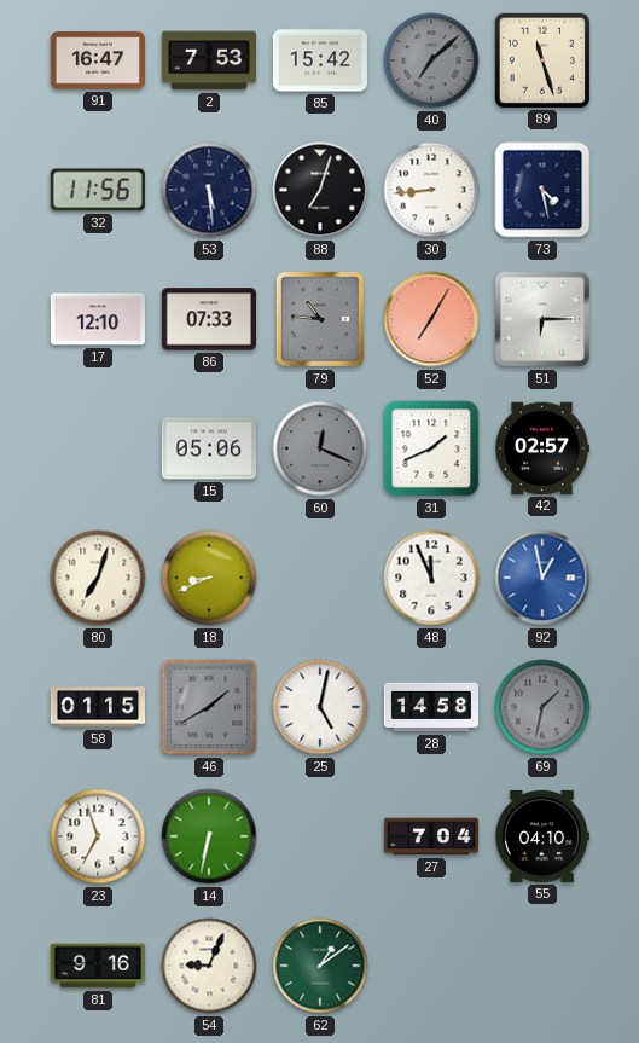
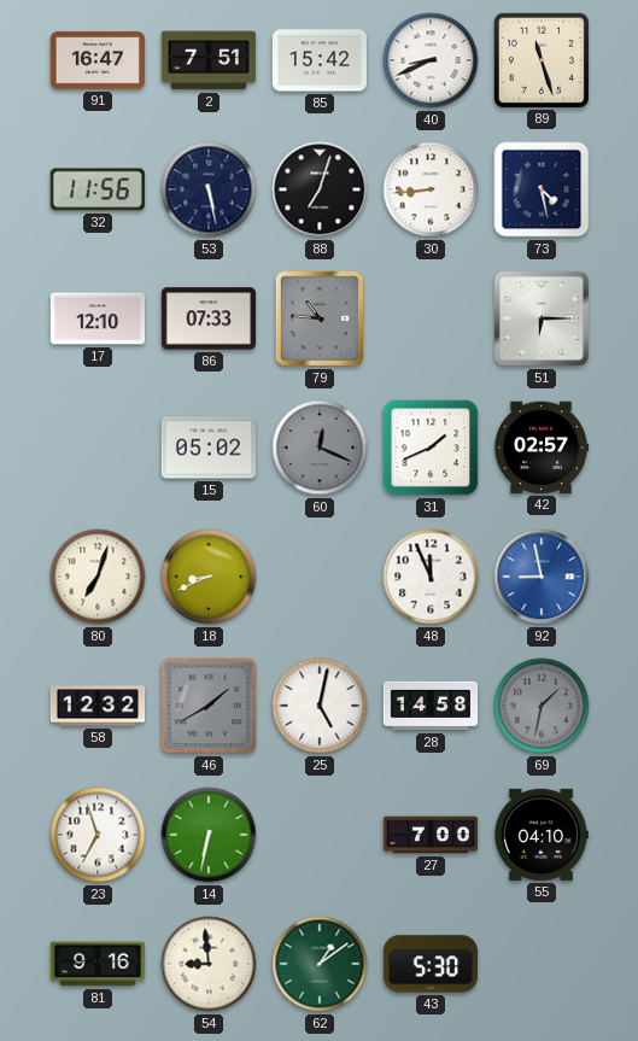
2: 7:53 -> 7:51 (207, 60)
40: 7:08 -> 8:41 (431, 60)
40 dial: grey -> white (431, 60)
53: 5:29 -> 5:28 (209, 189)
52: 7:05 -> none (431, 319)
15: 05:06 -> 05:02 (207, 448)
92: 12:58 -> 8:58 (542, 577)
58: 01:15 -> 12:32 (96, 706)
27: 7:04 -> 7:00 (429, 835)
54: 9:04 -> 8:59 (209, 964)
43: none -> 5:30 (429, 964)
